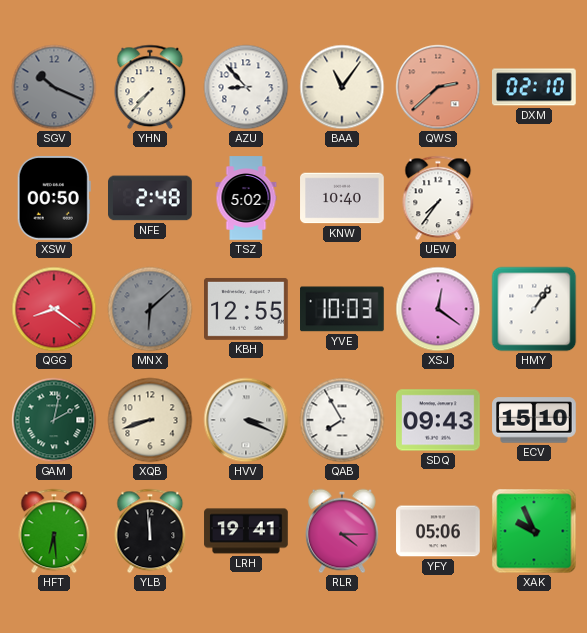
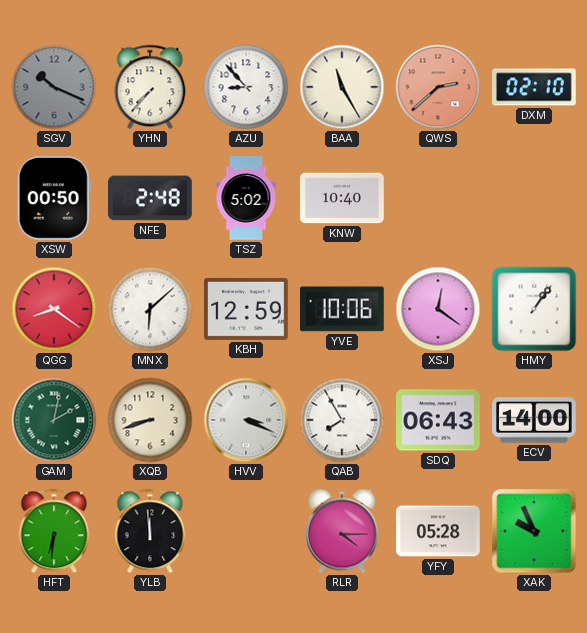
BAA: 11:06 -> 11:25 (342, 87)
UEW: 7:36 -> none (438, 198)
MNX dial: grey -> white (150, 309)
KBH: 12:55 -> 12:59 (247, 309)
YVE: 10:03 -> 10:06 (343, 309)
SDQ: 09:43 -> 06:43 (438, 420)
ECV: 15:10 -> 14:00 (534, 420)
HFT: 6:29 -> 6:31 (54, 531)
LRH: 19:41 -> none (246, 531)
YFY: 05:06 -> 05:28 (438, 531)
